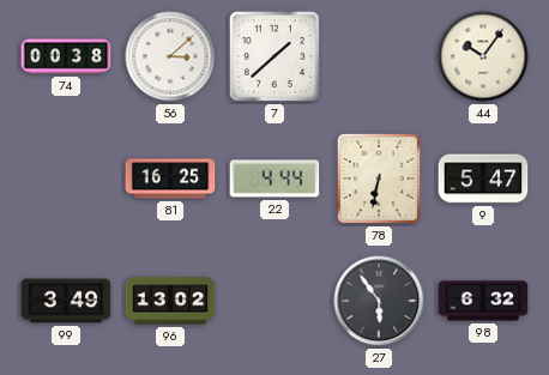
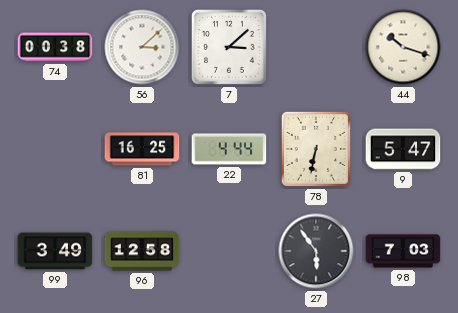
7: 1:38 -> 3:08 (229, 47)
44: 10:06 -> 10:18 (403, 47)
96: 13:02 -> 12:58 (142, 251)
98: 6:32 -> 7:03 (403, 251)
